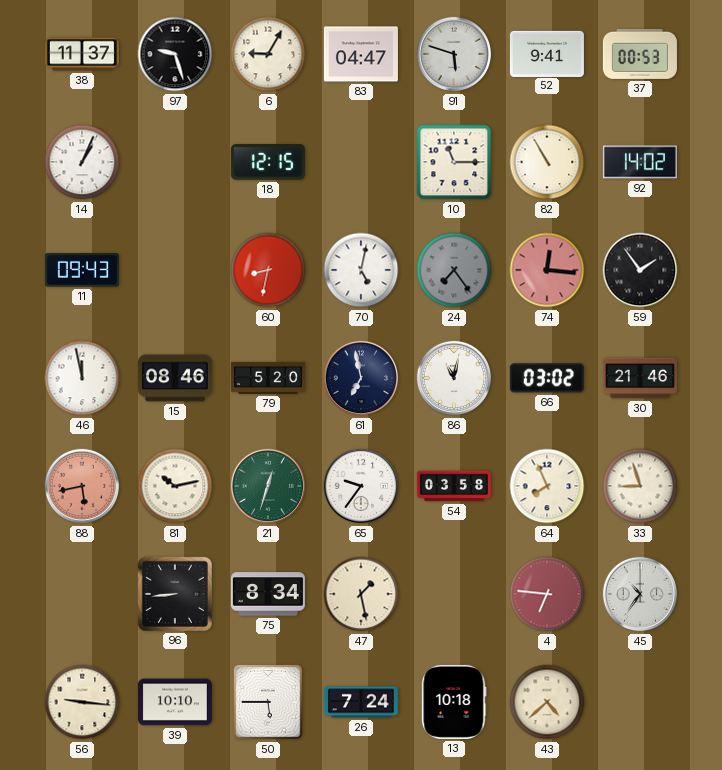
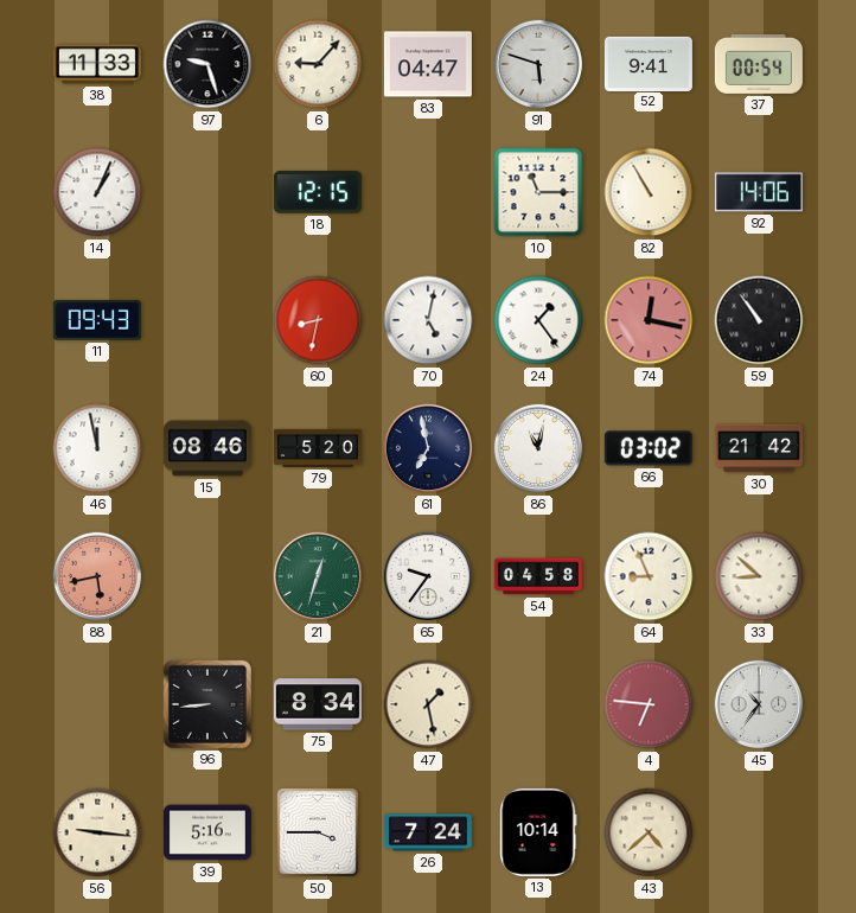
38: 11:37 -> 11:33 (97, 64)
6: 9:05 -> 9:07 (318, 64)
37: 00:53 -> 00:54 (759, 64)
92: 14:02 -> 14:06 (759, 192)
24: 7:24 -> 1:24 (538, 320)
24 dial: grey -> white (538, 320)
74: 12:16 -> 12:17 (649, 320)
59: 1:54 -> 10:54 (759, 320)
30: 21:46 -> 21:42 (759, 448)
81: 10:13 -> none (175, 486)
54: 03:58 -> 04:58 (538, 576)
64: 7:56 -> 8:56 (649, 576)
33: 8:57 -> 8:52 (759, 576)
39: 10:10 -> 5:16 (207, 832)
50: 5:45 -> 3:45 (319, 834)
13: 10:18 -> 10:14 (538, 832)
